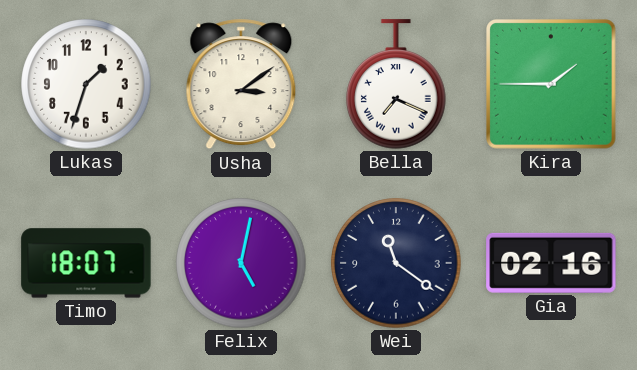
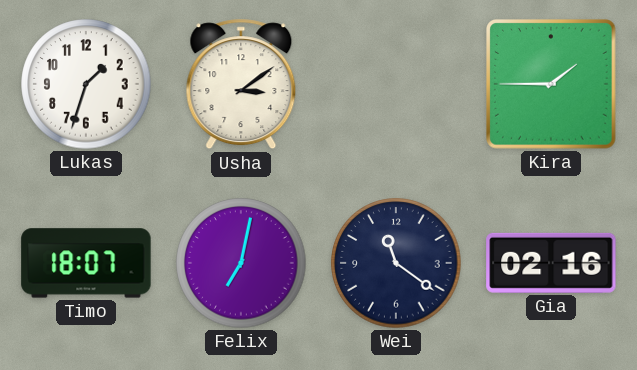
Bella: 7:19 -> none (396, 84)
Felix: 5:02 -> 7:02 (241, 263)
